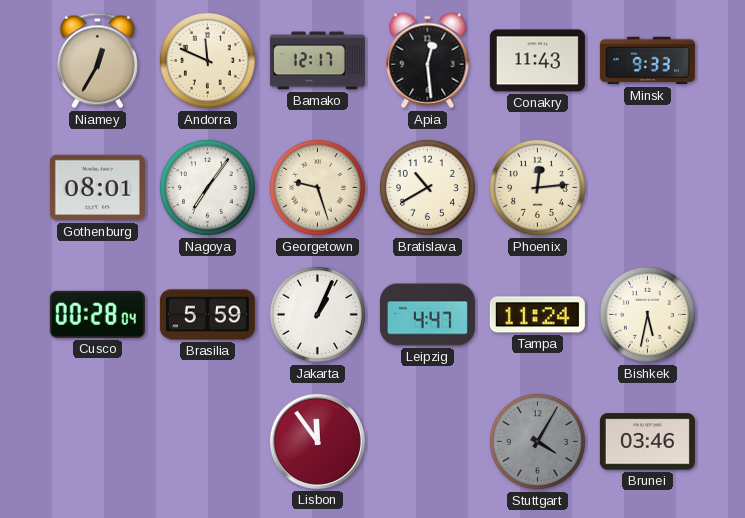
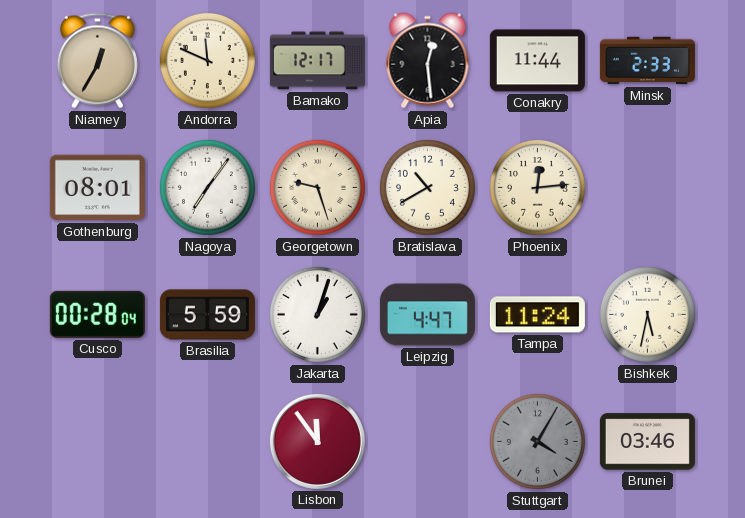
Conakry: 11:43 -> 11:44 (537, 61)
Minsk: 9:33 -> 2:33 (647, 61)
Jakarta: 1:04 -> 1:03 (317, 314)
